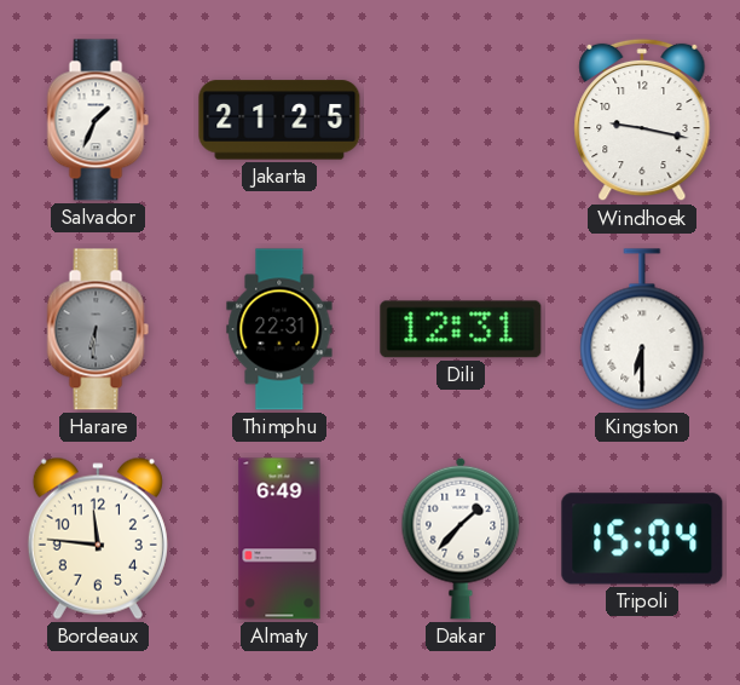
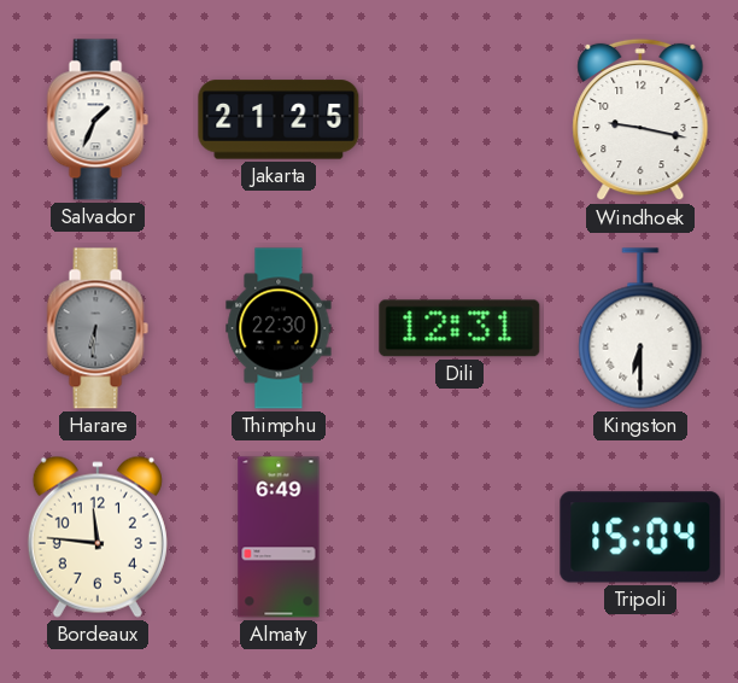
Thimphu: 22:31 -> 22:30 (279, 328)
Dakar: 1:37 -> none (461, 539)
